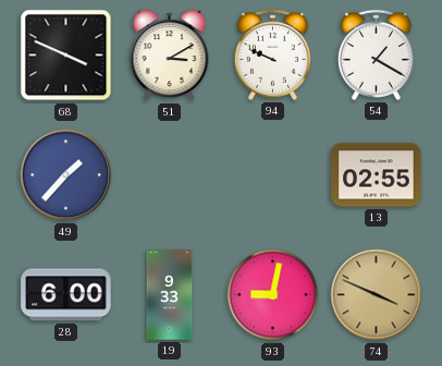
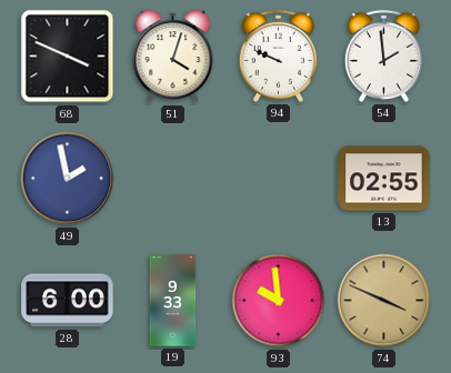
51: 3:10 -> 4:03 (173, 57)
54: 1:20 -> 1:59 (383, 56)
49: 1:37 -> 1:58 (68, 179)
93: 9:02 -> 9:59 (279, 301)
